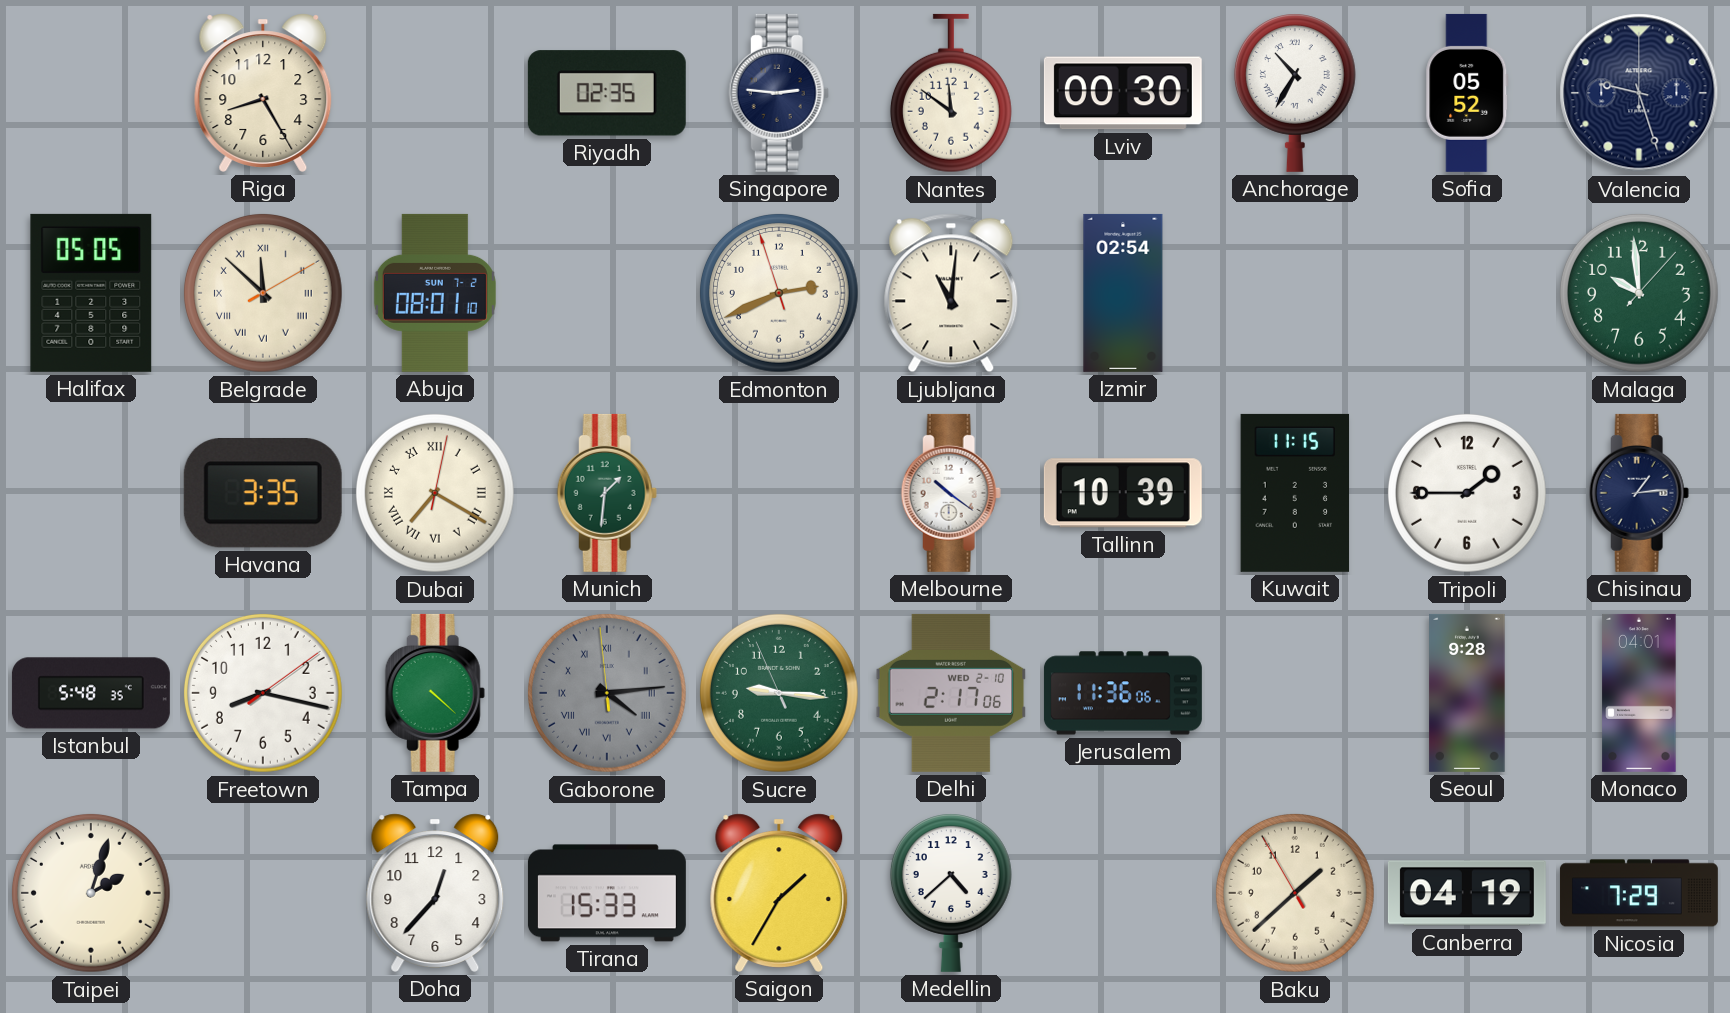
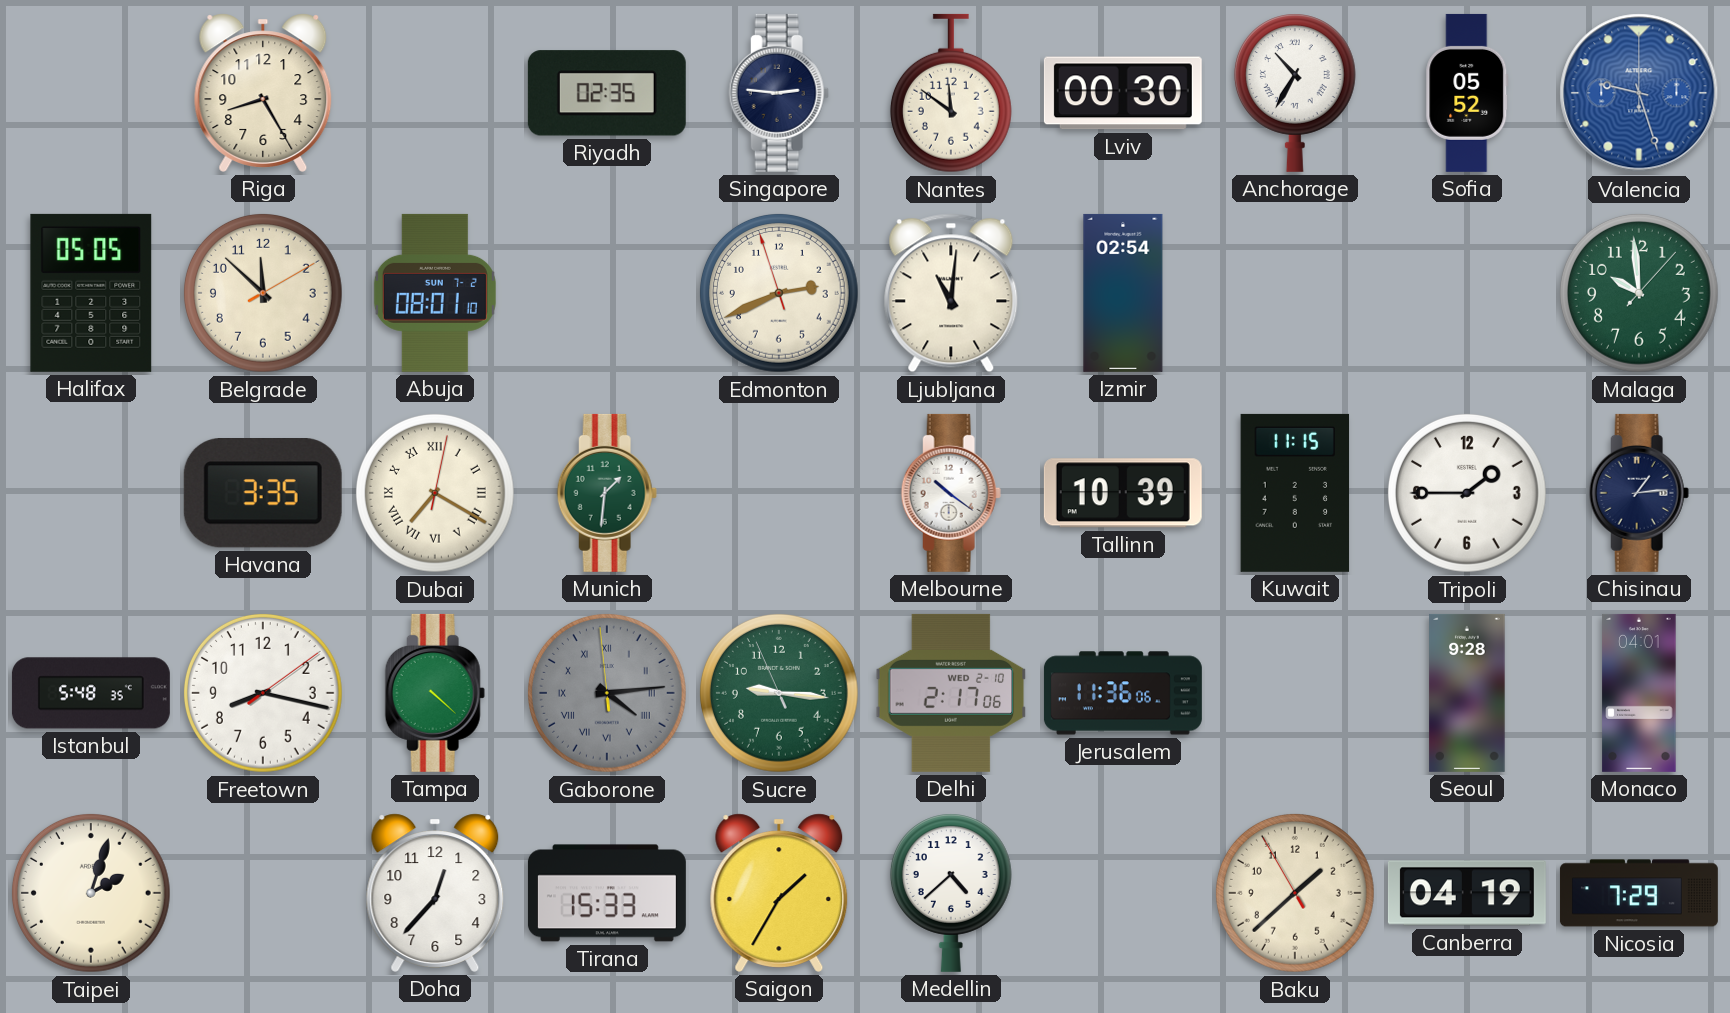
Valencia dial: navy -> blue (1639, 93)
Belgrade numerals: Roman -> Arabic (263, 293)
